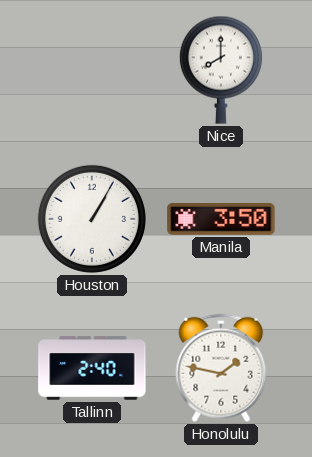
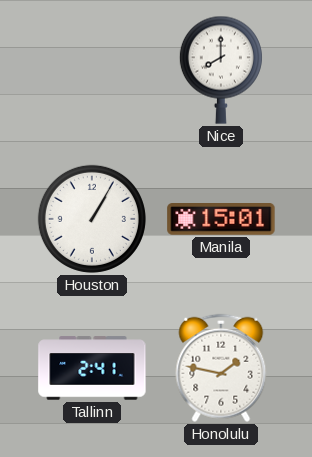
Manila: 3:50 -> 15:01 (221, 219)
Tallinn: 2:40 -> 2:41 (92, 368)
